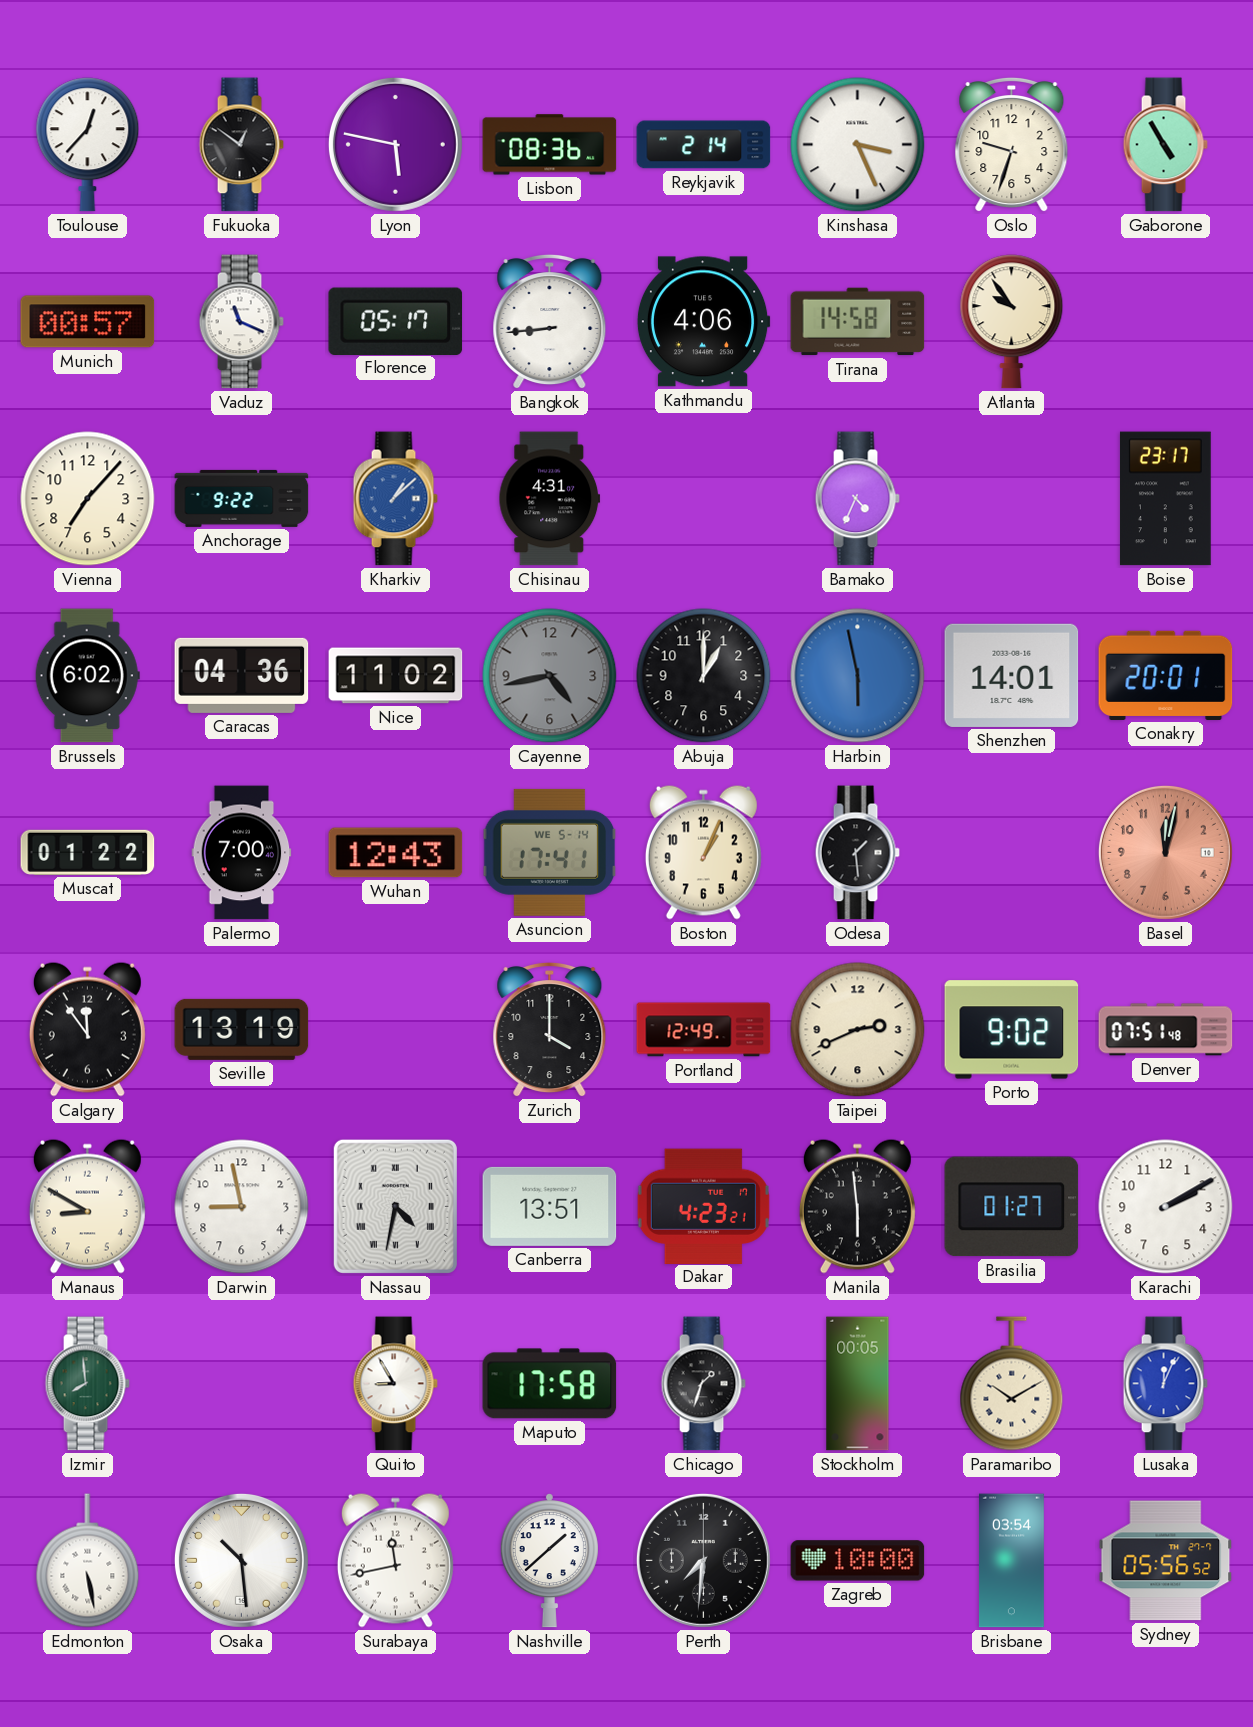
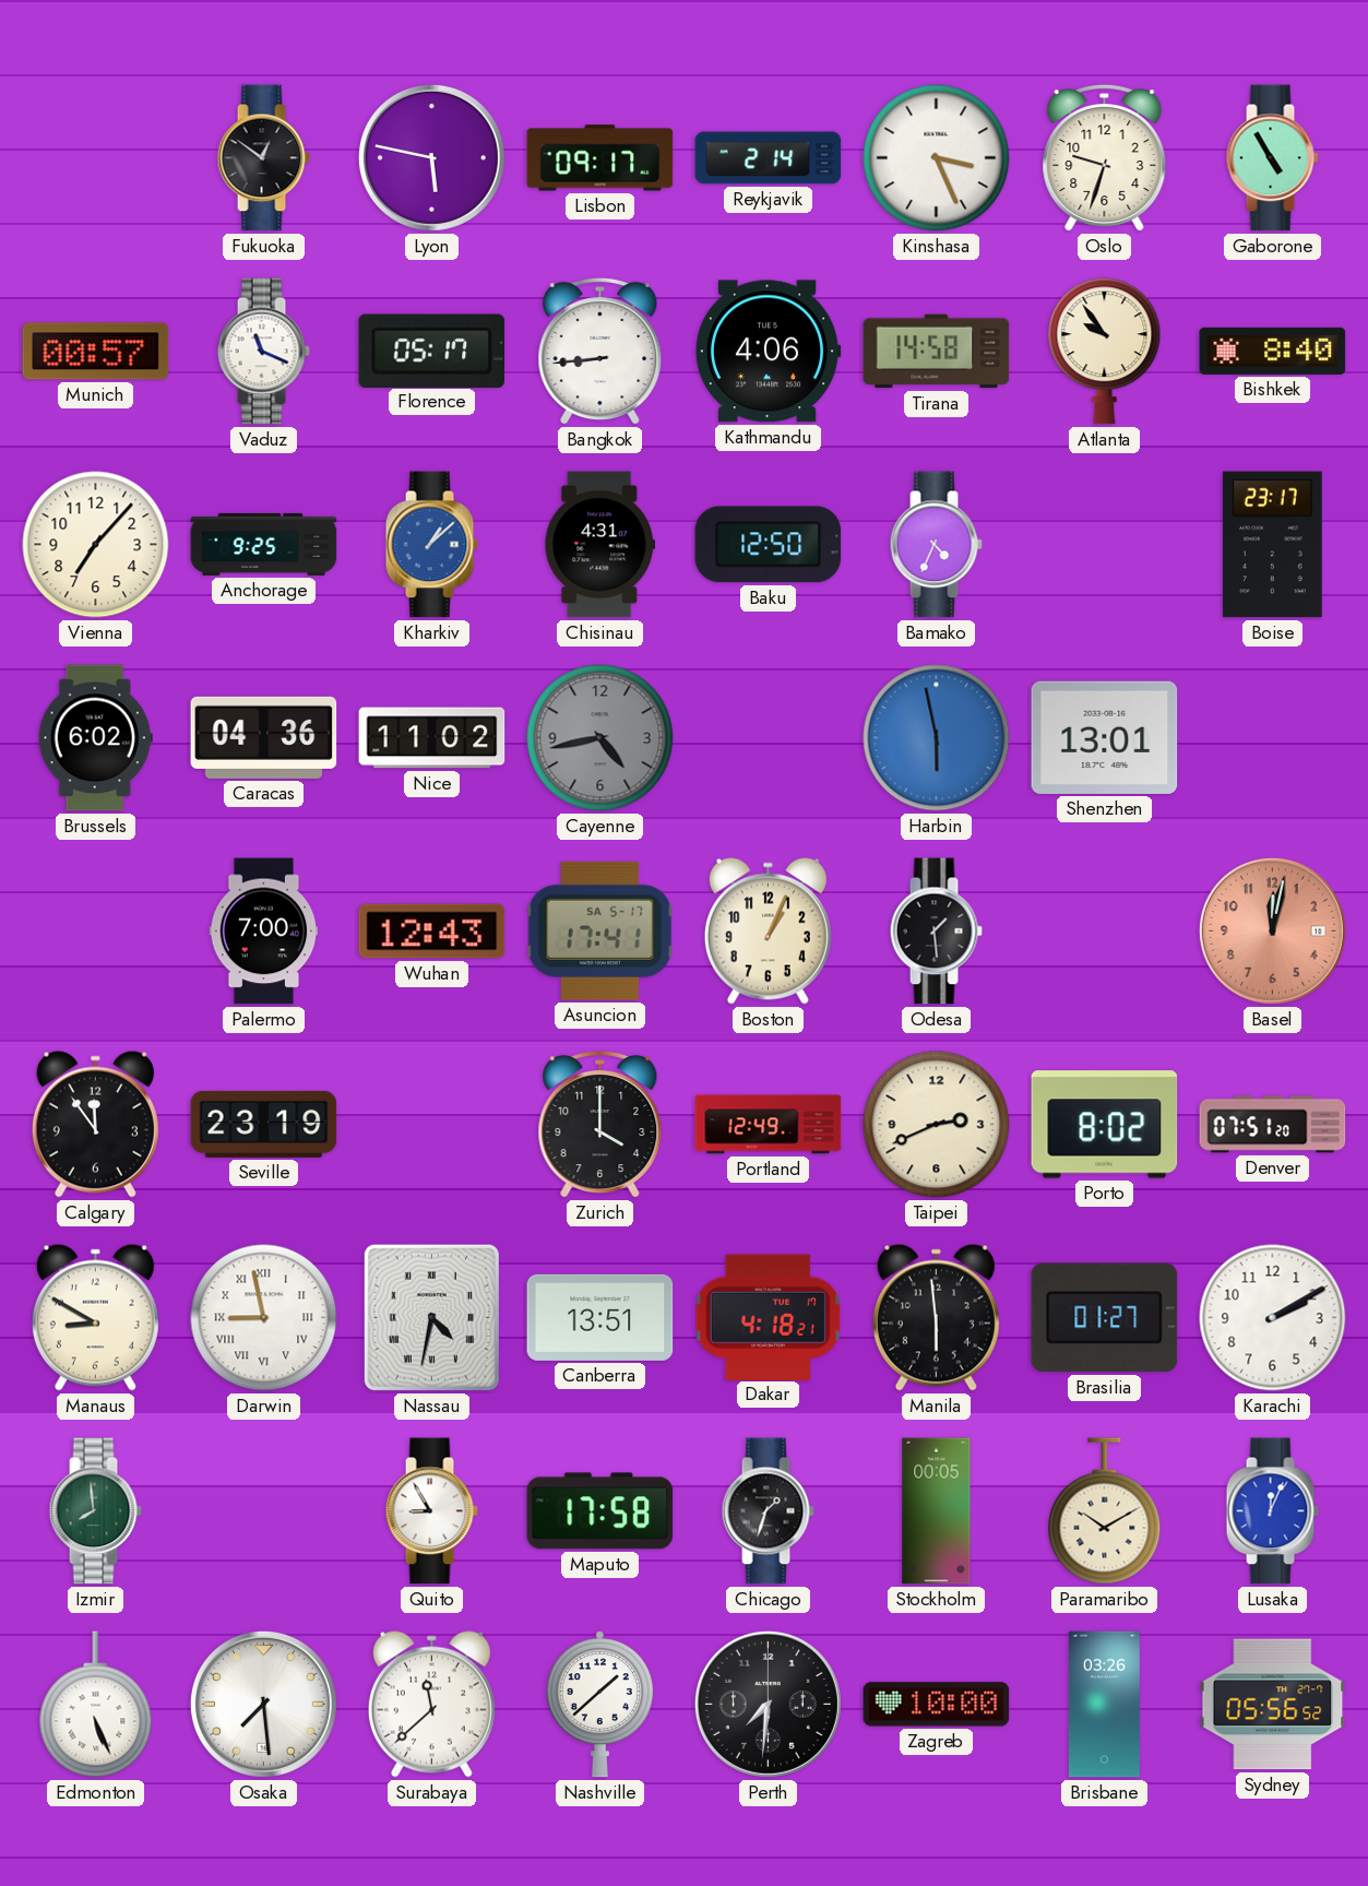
Toulouse: 12:37 -> none (88, 145)
Lisbon: 08:36 -> 09:17 (600, 158)
Bishkek: none -> 8:40 (1273, 351)
Anchorage: 9:22 -> 9:25 (264, 544)
Baku: none -> 12:50 (769, 545)
Abuja: 1:00 -> none (704, 676)
Shenzhen: 14:01 -> 13:01 (1105, 737)
Conakry: 20:01 -> none (1166, 675)
Muscat: 01:22 -> none (88, 852)
Asuncion date: WE 5-14 -> SA 5-17 (600, 930)
Seville: 13:19 -> 23:19 (264, 1124)
Porto: 9:02 -> 8:02 (1105, 1125)
Denver: 07:51:48 -> 07:51:20 (1273, 1125)
Darwin numerals: Arabic -> Roman (264, 1318)
Dakar: 4:23 -> 4:18 (768, 1317)
Edmonton: 5:28 -> 5:26 (96, 1705)
Osaka: 10:29 -> 7:29 (263, 1704)
Surabaya: 11:43 -> 11:38 (431, 1704)
Brisbane: 03:54 -> 03:26 (1104, 1705)
